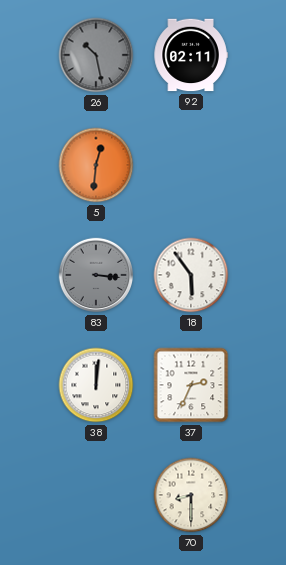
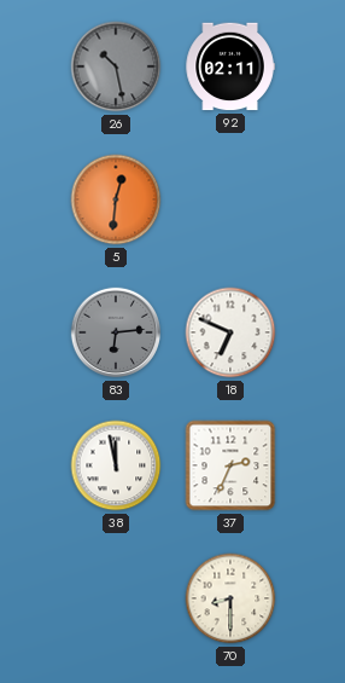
83: 3:16 -> 6:14 (116, 332)
18: 5:54 -> 6:49 (230, 332)
38: 12:01 -> 11:58 (116, 465)
